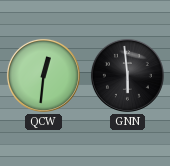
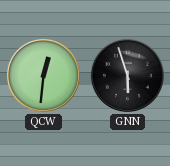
GNN: 5:59 -> 5:57 (127, 75)
